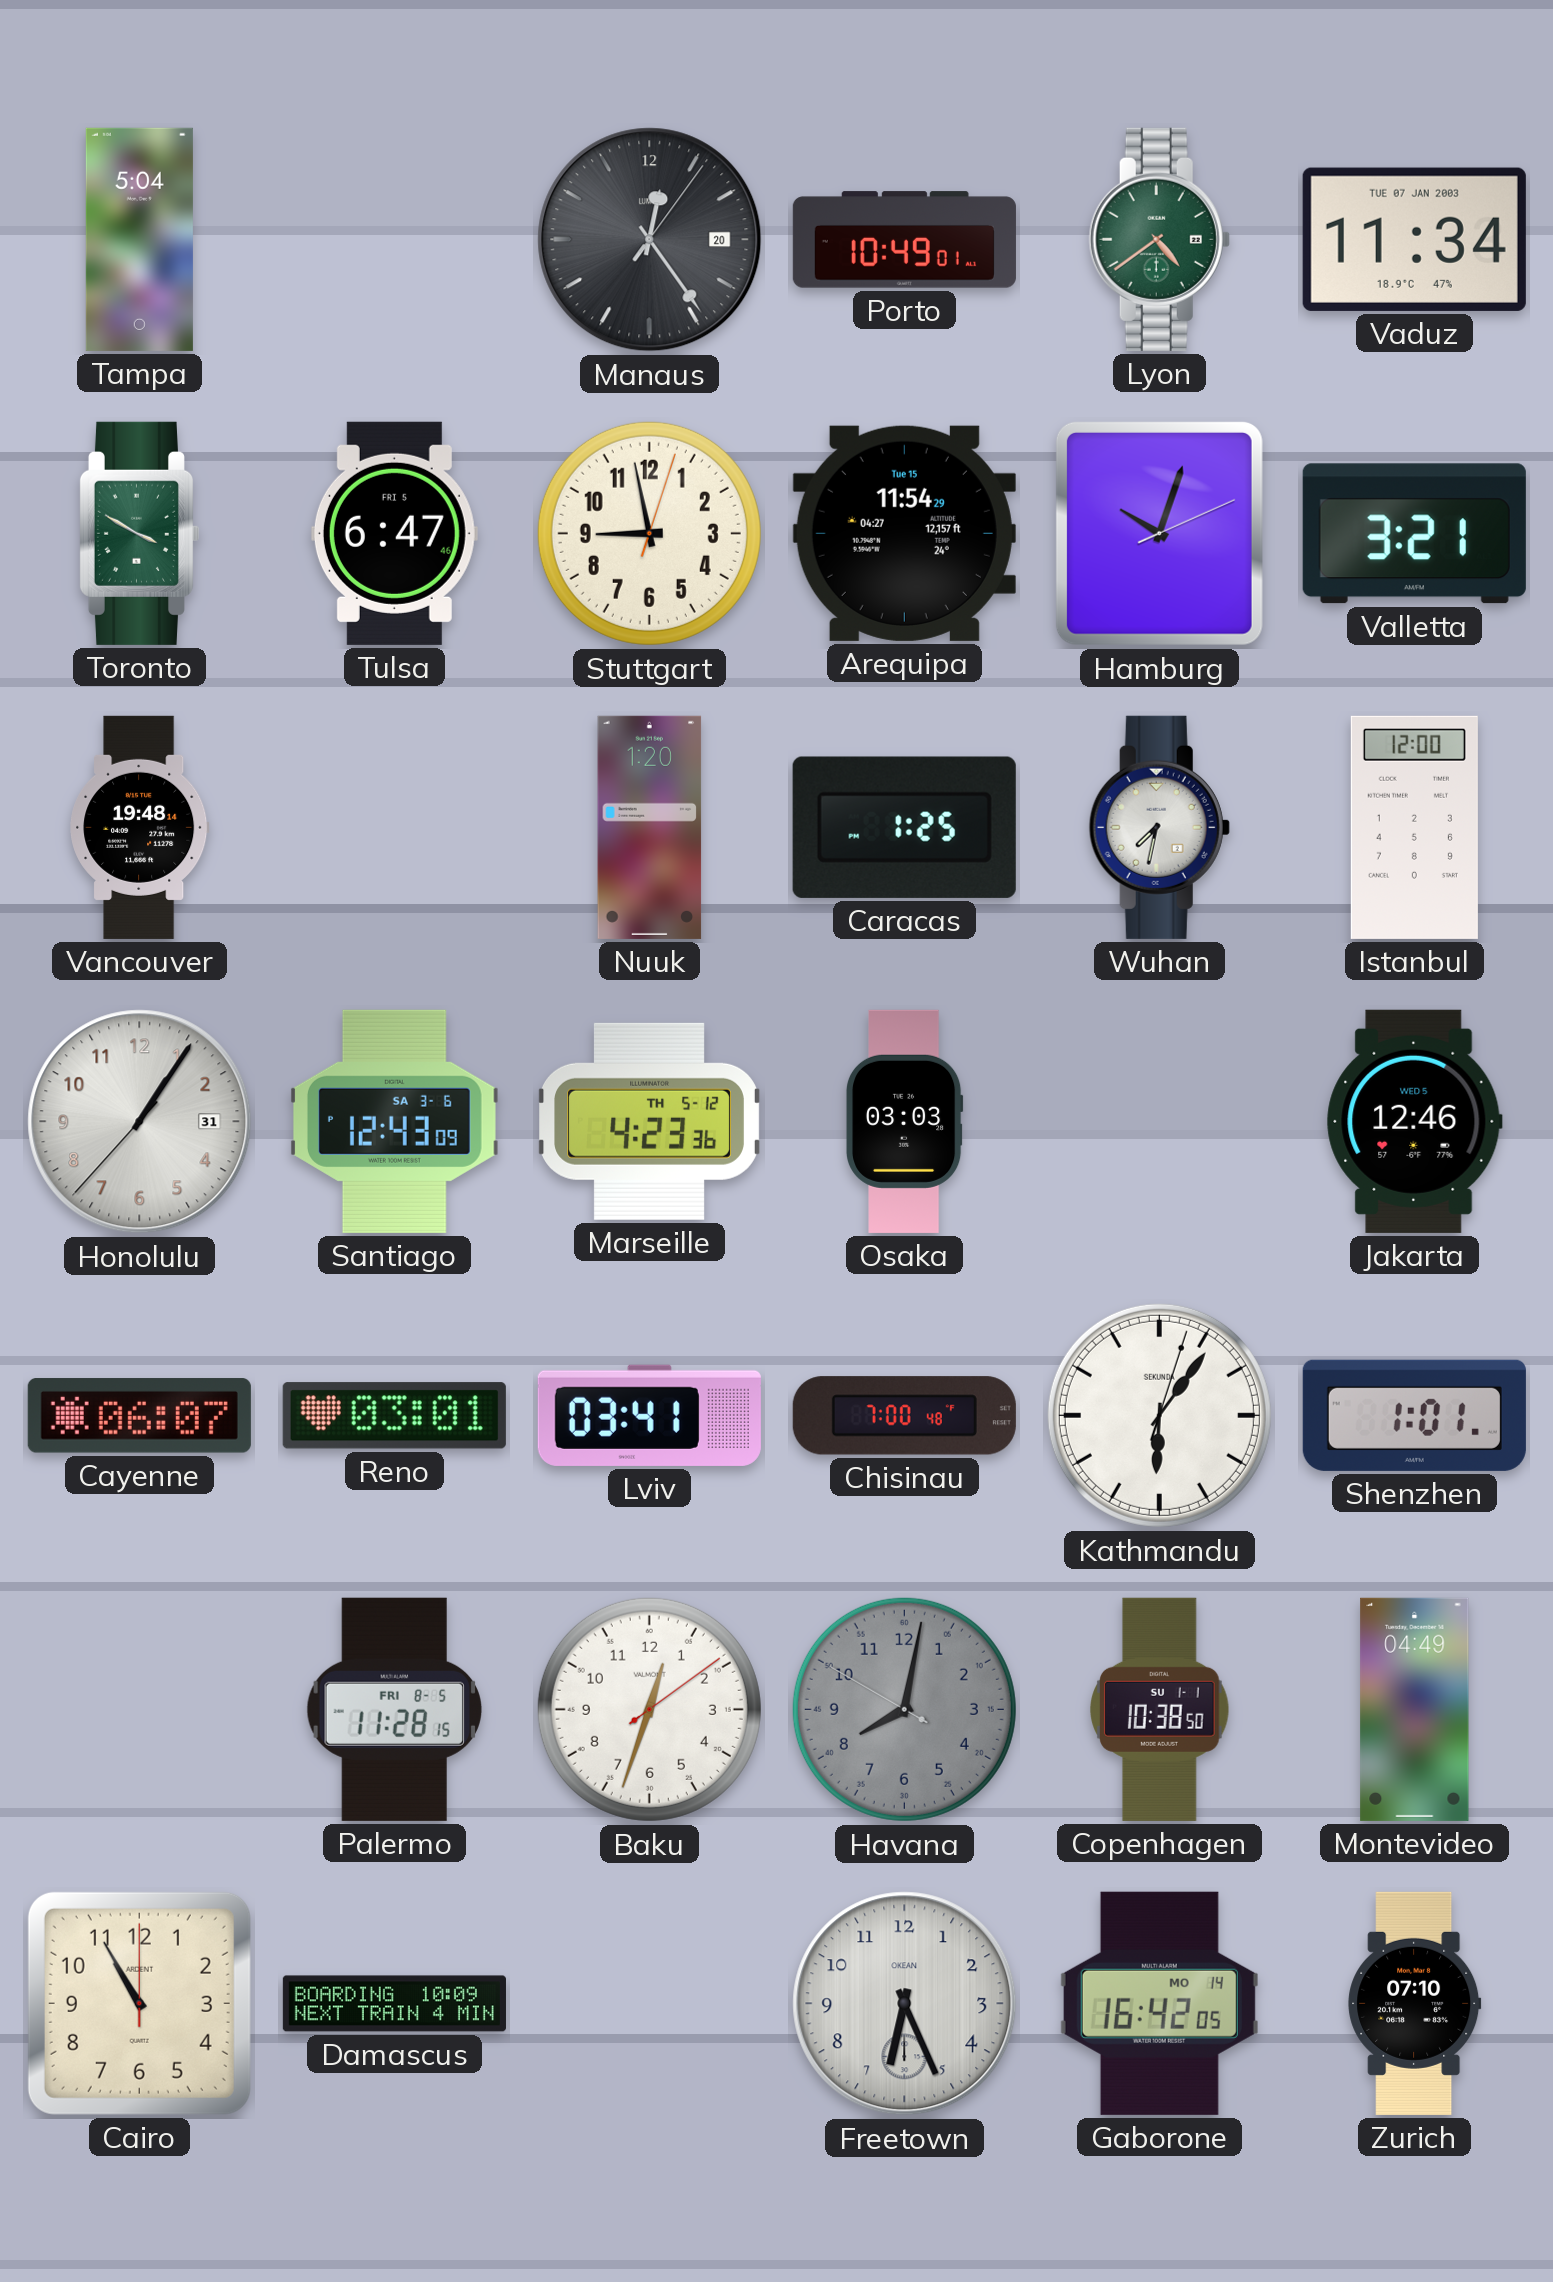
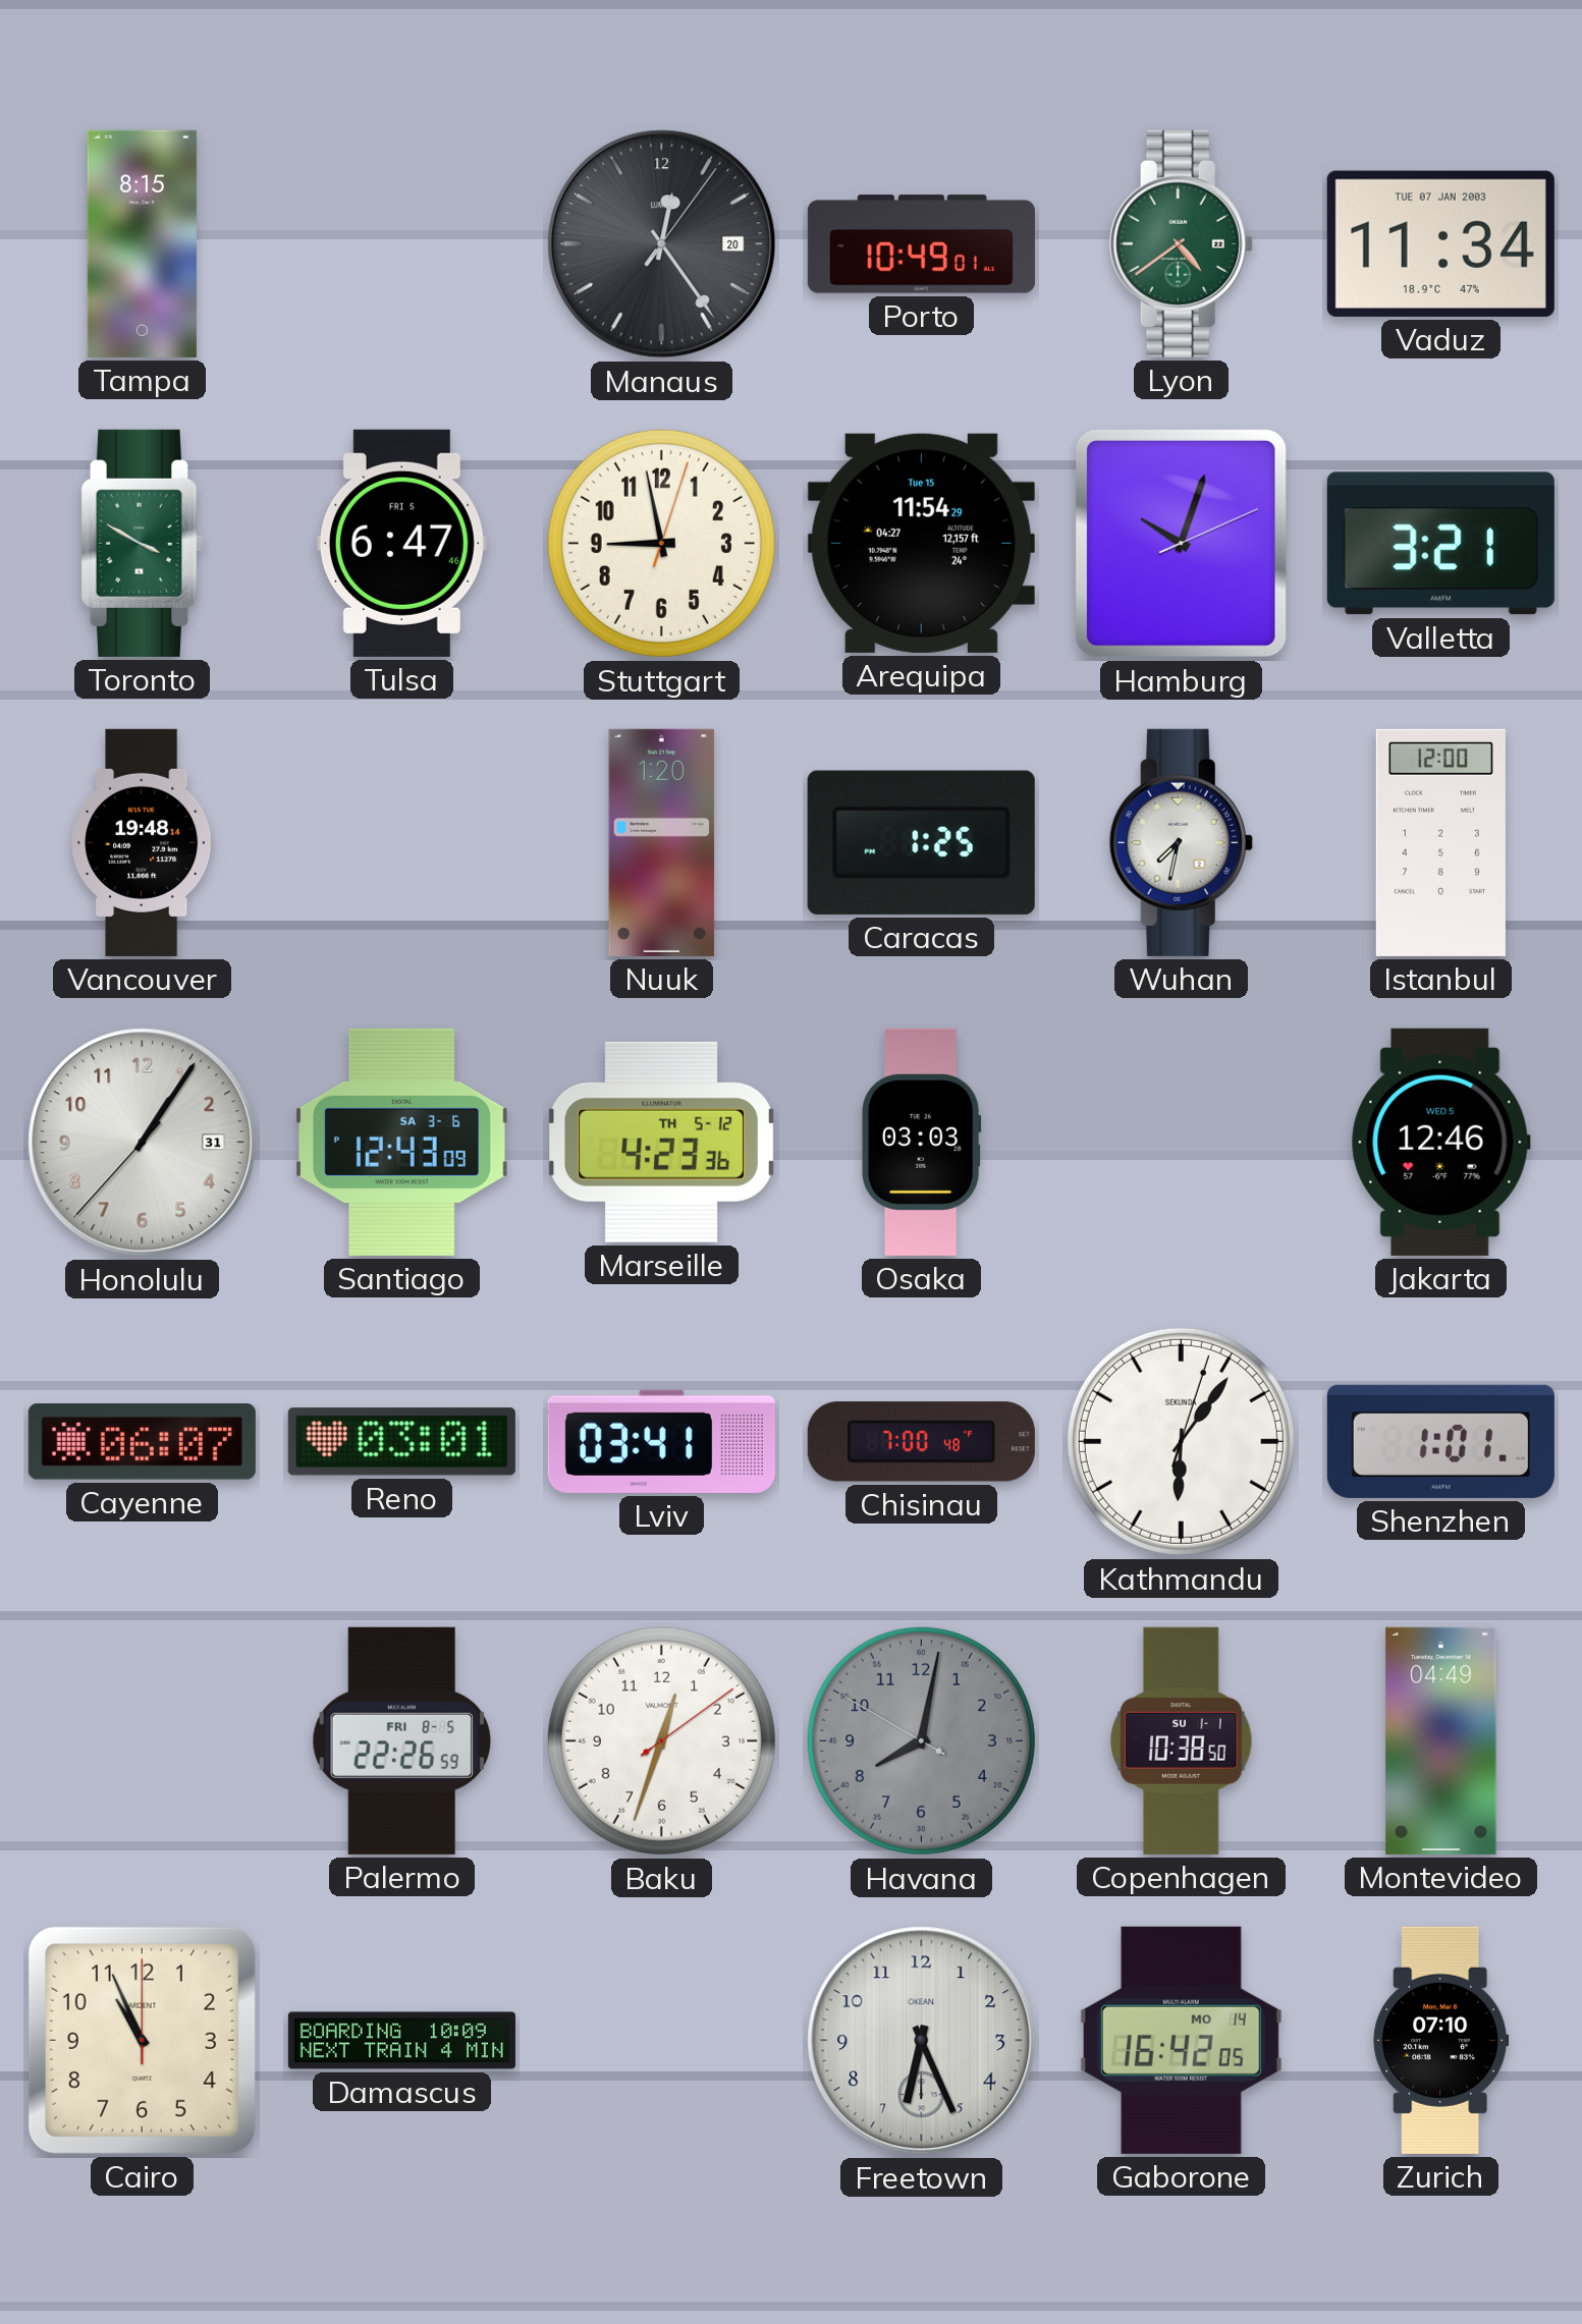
Tampa: 5:04 -> 8:15 (142, 243)
Palermo: 11:28 -> 22:26 (401, 1740)
Cairo: 10:55 -> 10:56 (142, 2040)
